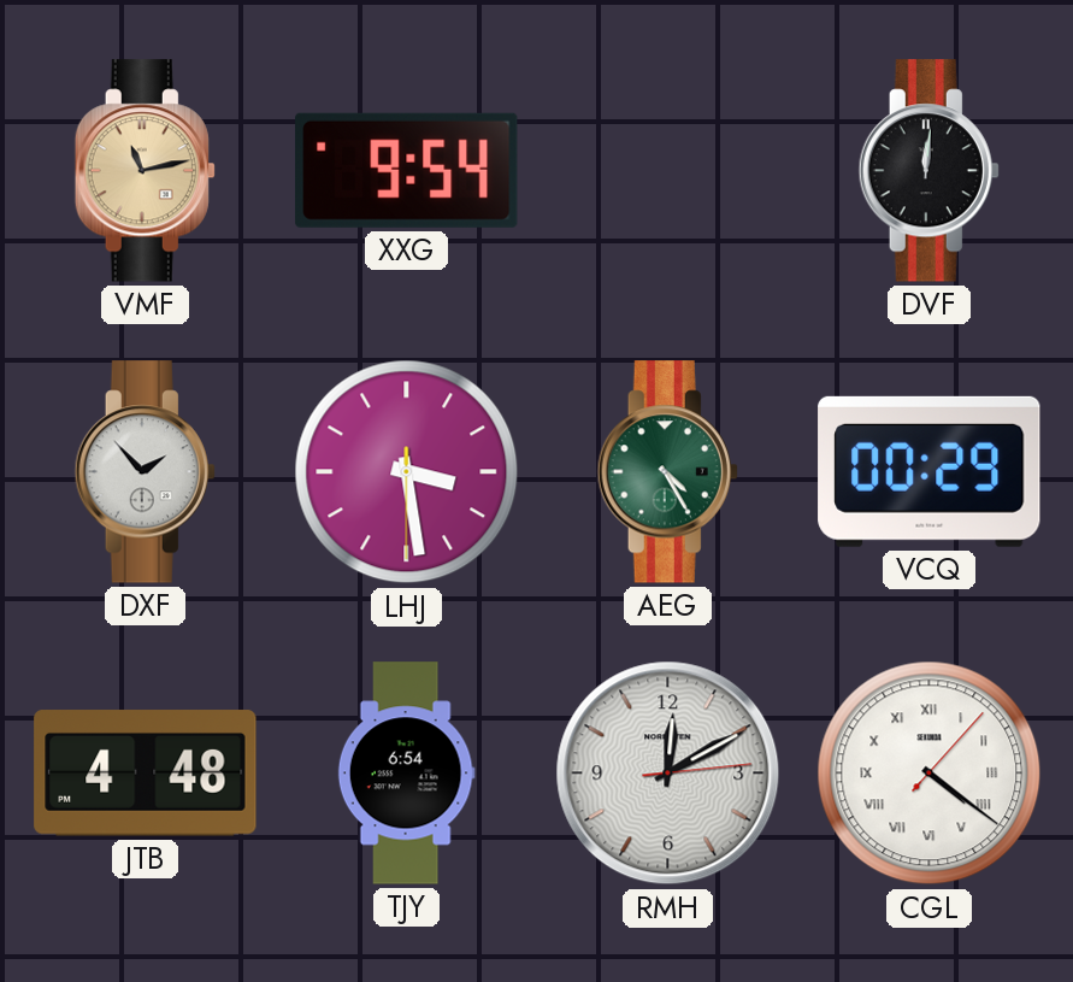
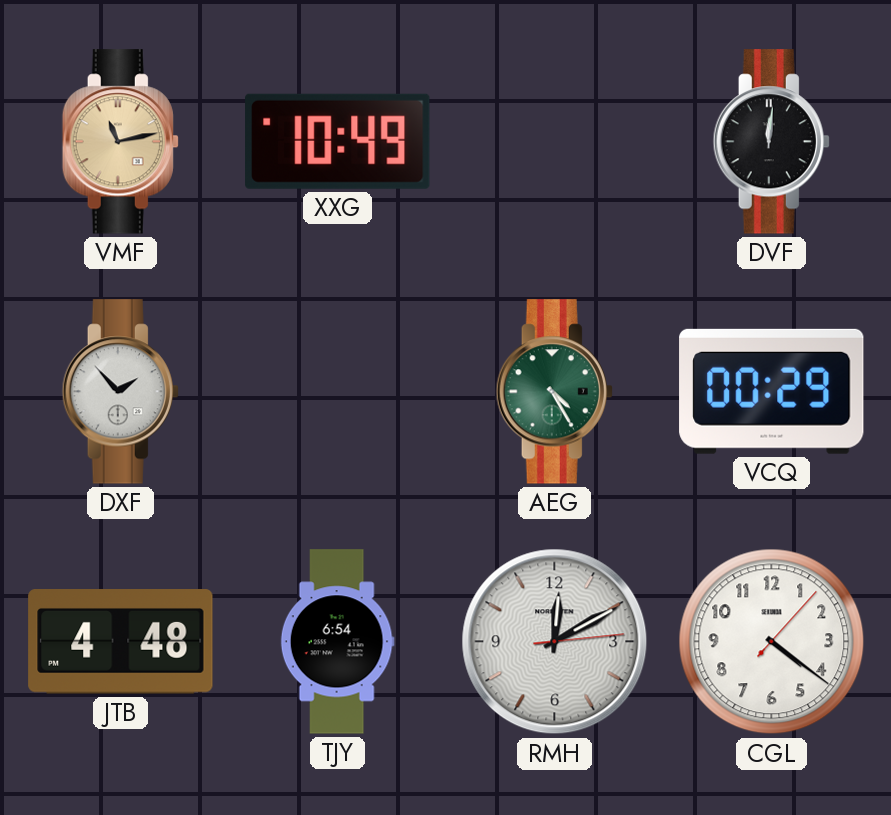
XXG: 9:54 -> 10:49 (338, 141)
LHJ: 3:28 -> none (407, 472)
CGL numerals: Roman -> Arabic (772, 642)
